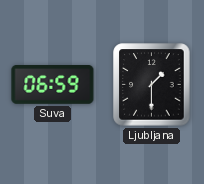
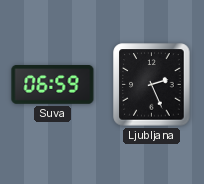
Ljubljana: 1:30 -> 2:26 (152, 85)
